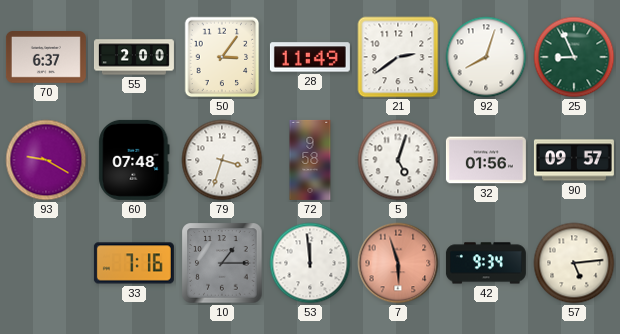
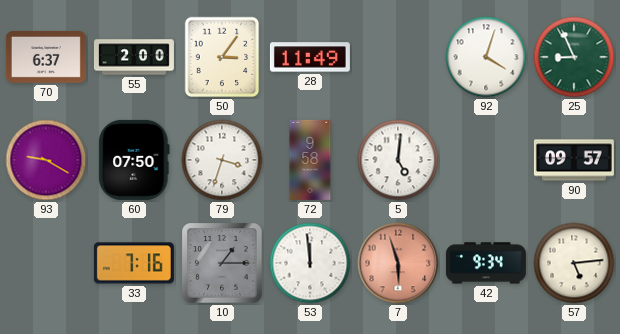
21: 2:39 -> none (398, 57)
92: 8:03 -> 4:03 (486, 57)
60: 07:48 -> 07:50 (134, 160)
5: 5:03 -> 5:01 (398, 160)
32: 01:56 -> none (486, 160)
